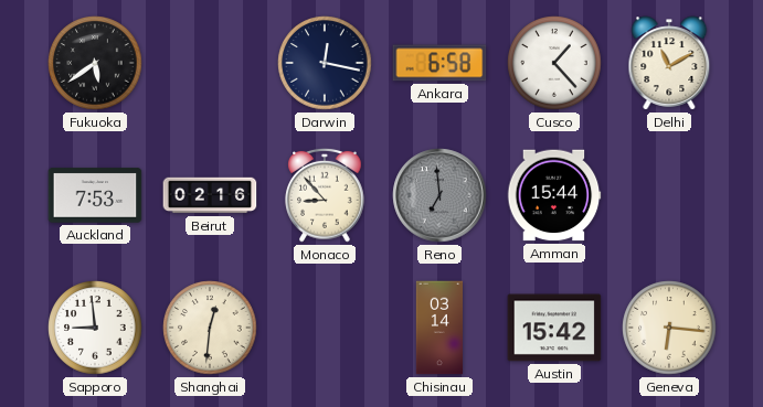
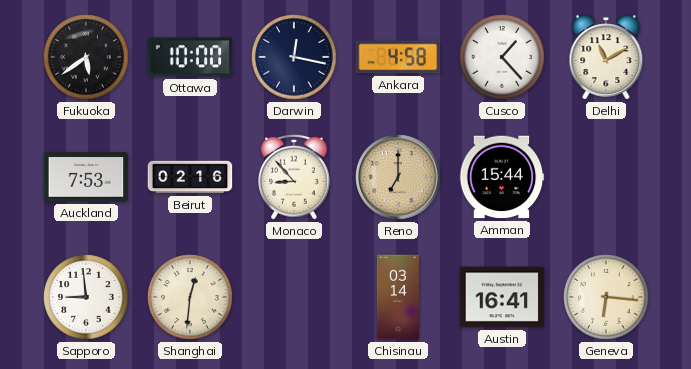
Ottawa: none -> 10:00 (190, 57)
Ankara: 6:58 -> 4:58 (398, 57)
Reno: 6:59 -> 7:00 (398, 177)
Reno dial: grey -> champagne (398, 177)
Austin: 15:42 -> 16:41 (502, 297)
